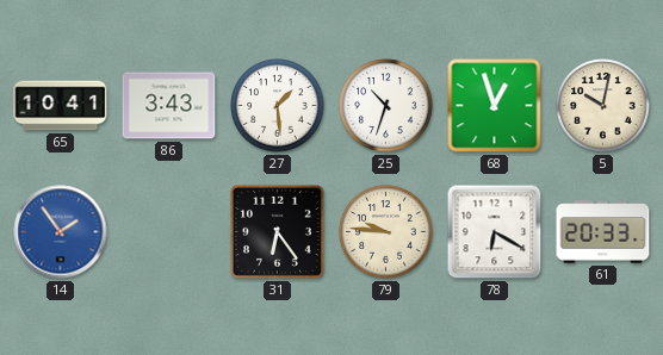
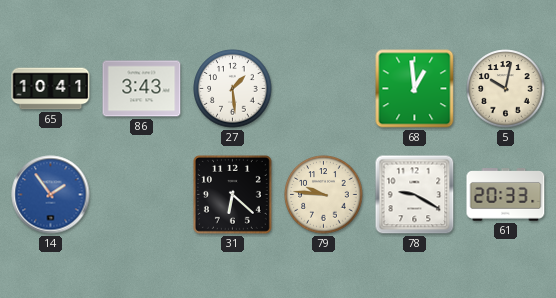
25: 10:33 -> none (386, 106)
68: 12:57 -> 12:59 (415, 89)
31: 6:24 -> 6:22 (232, 194)
78: 6:20 -> 9:20 (415, 195)
